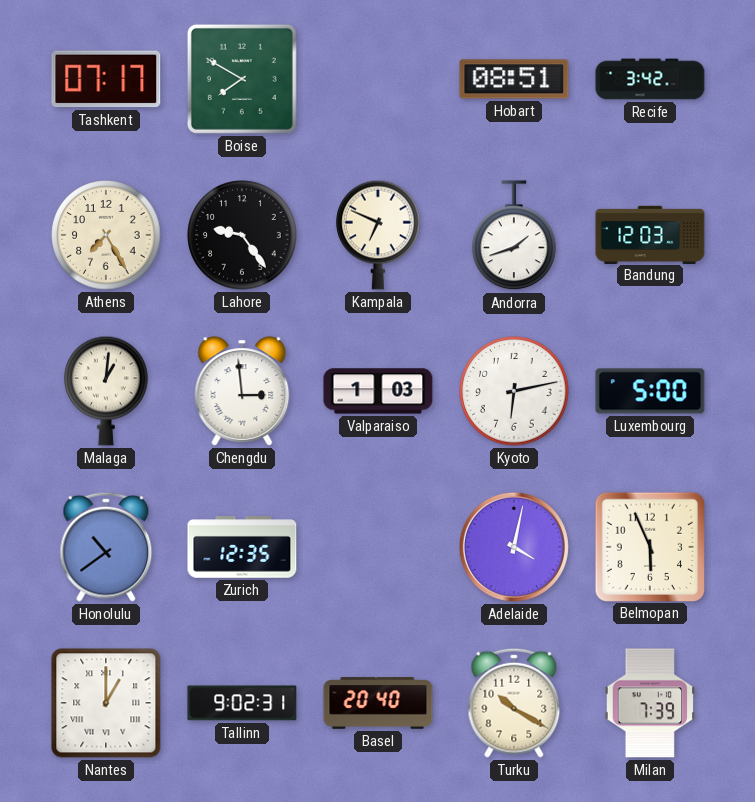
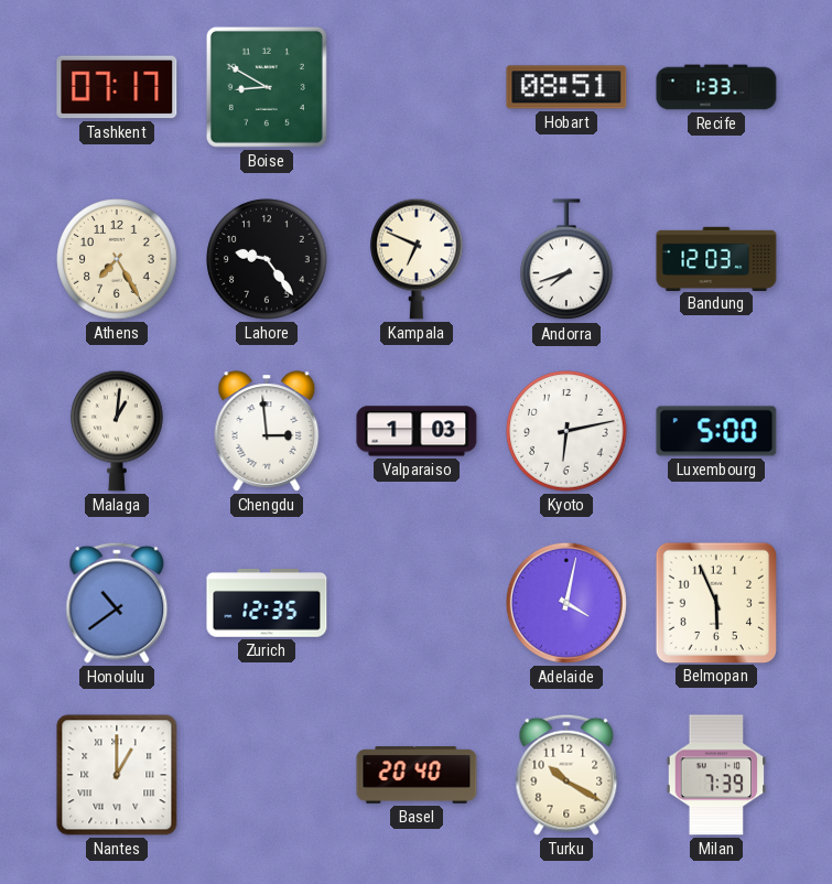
Boise: 7:50 -> 8:50 (267, 87)
Recife: 3:42 -> 1:33 (716, 87)
Andorra: 1:42 -> 7:42 (566, 260)
Tallinn: 9:02 -> none (242, 703)
